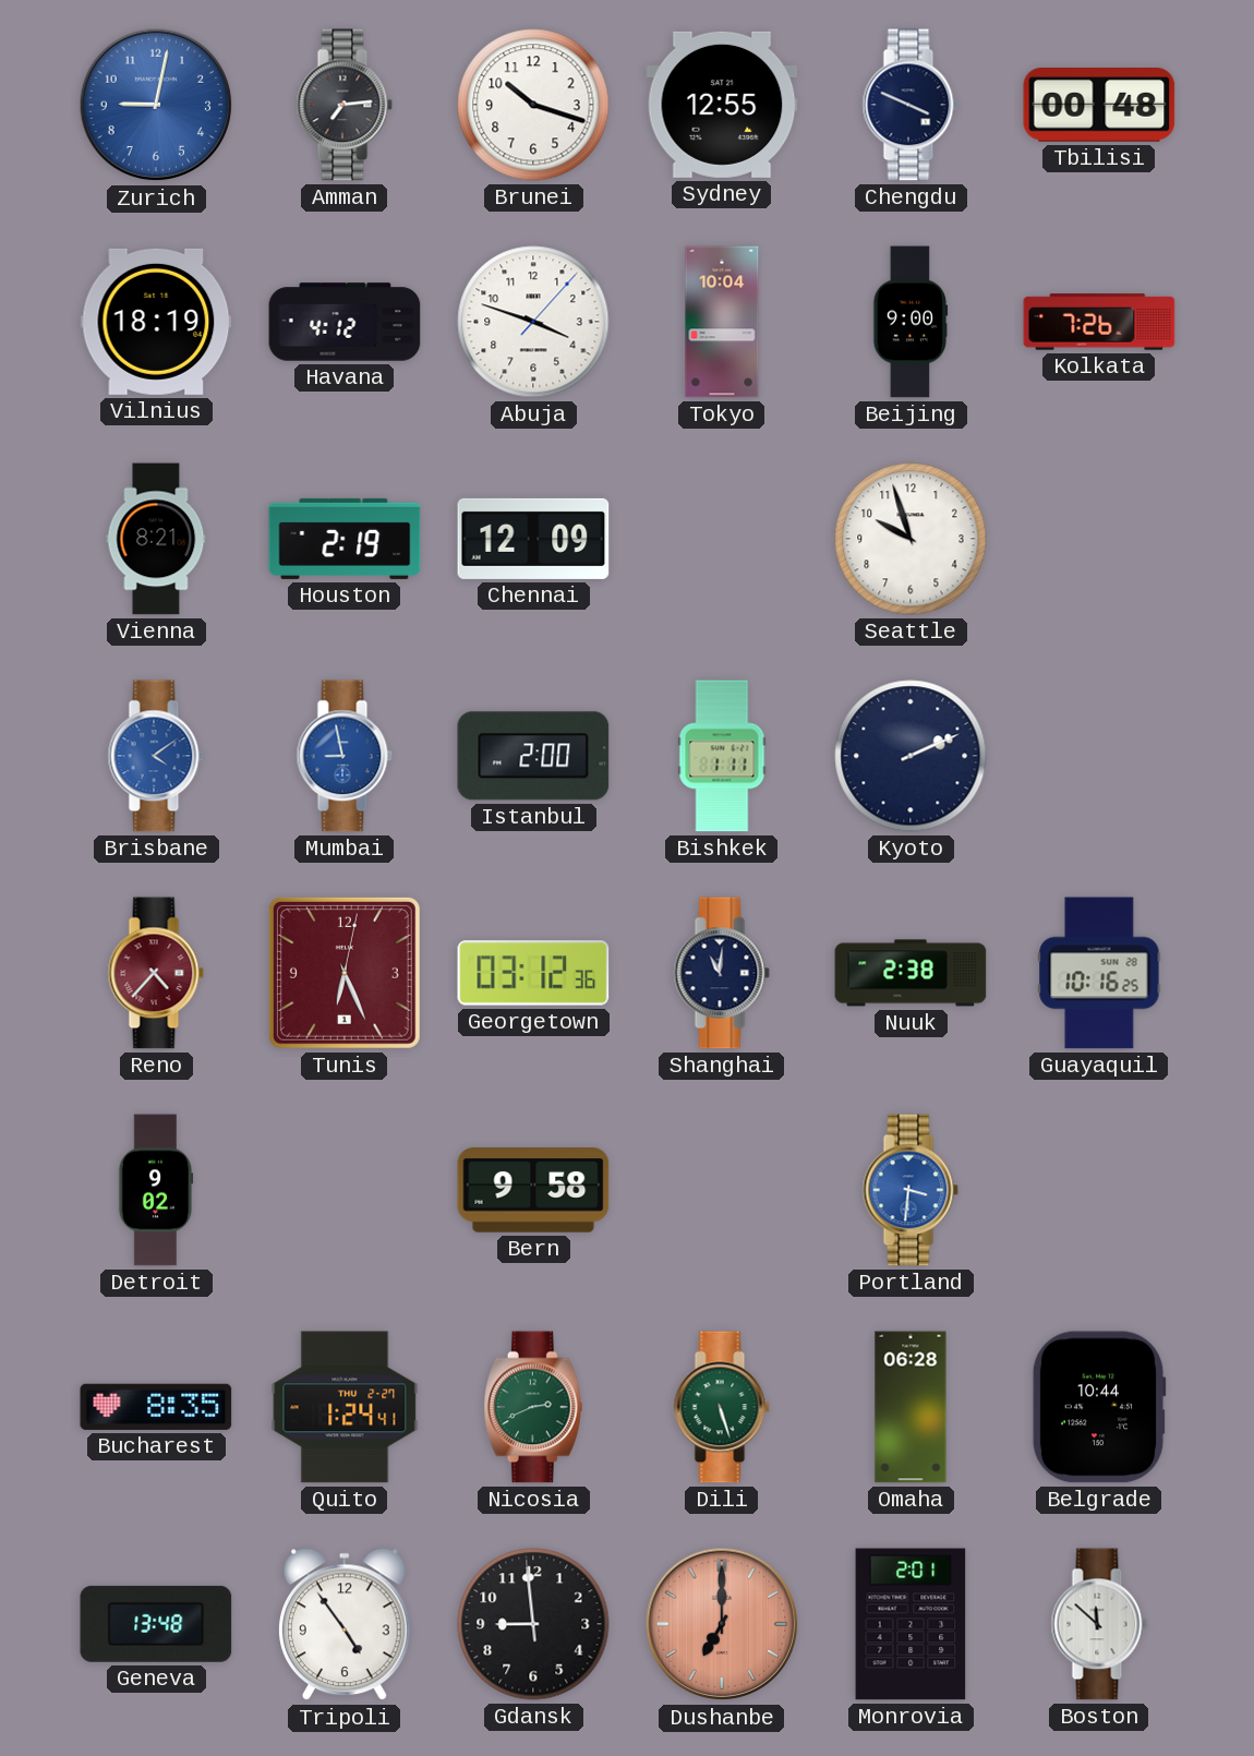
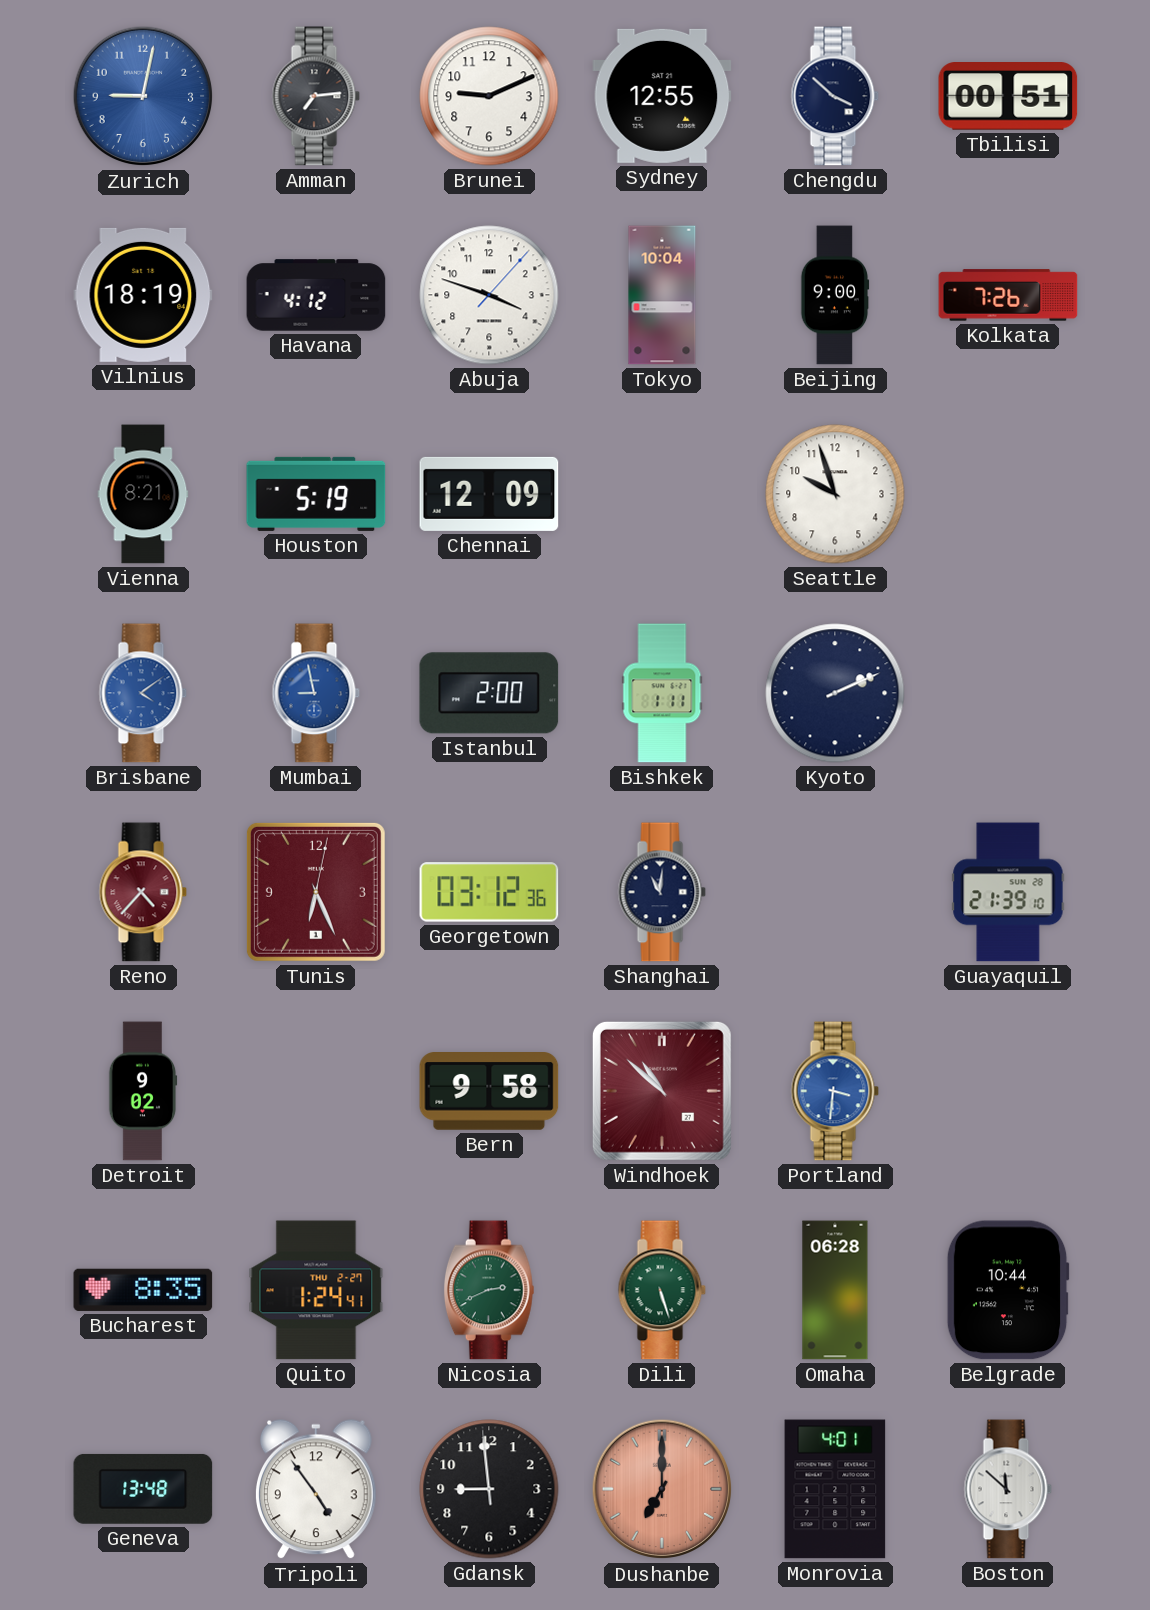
Brunei: 10:18 -> 9:11 (489, 96)
Chengdu: 3:49 -> 3:52 (835, 96)
Tbilisi: 00:48 -> 00:51 (1008, 96)
Houston: 2:19 -> 5:19 (316, 494)
Nuuk: 2:38 -> none (911, 973)
Guayaquil: 10:16 -> 21:39 (1008, 892)
Windhoek: none -> 10:52 (662, 1091)
Monrovia: 2:01 -> 4:01 (835, 1489)
